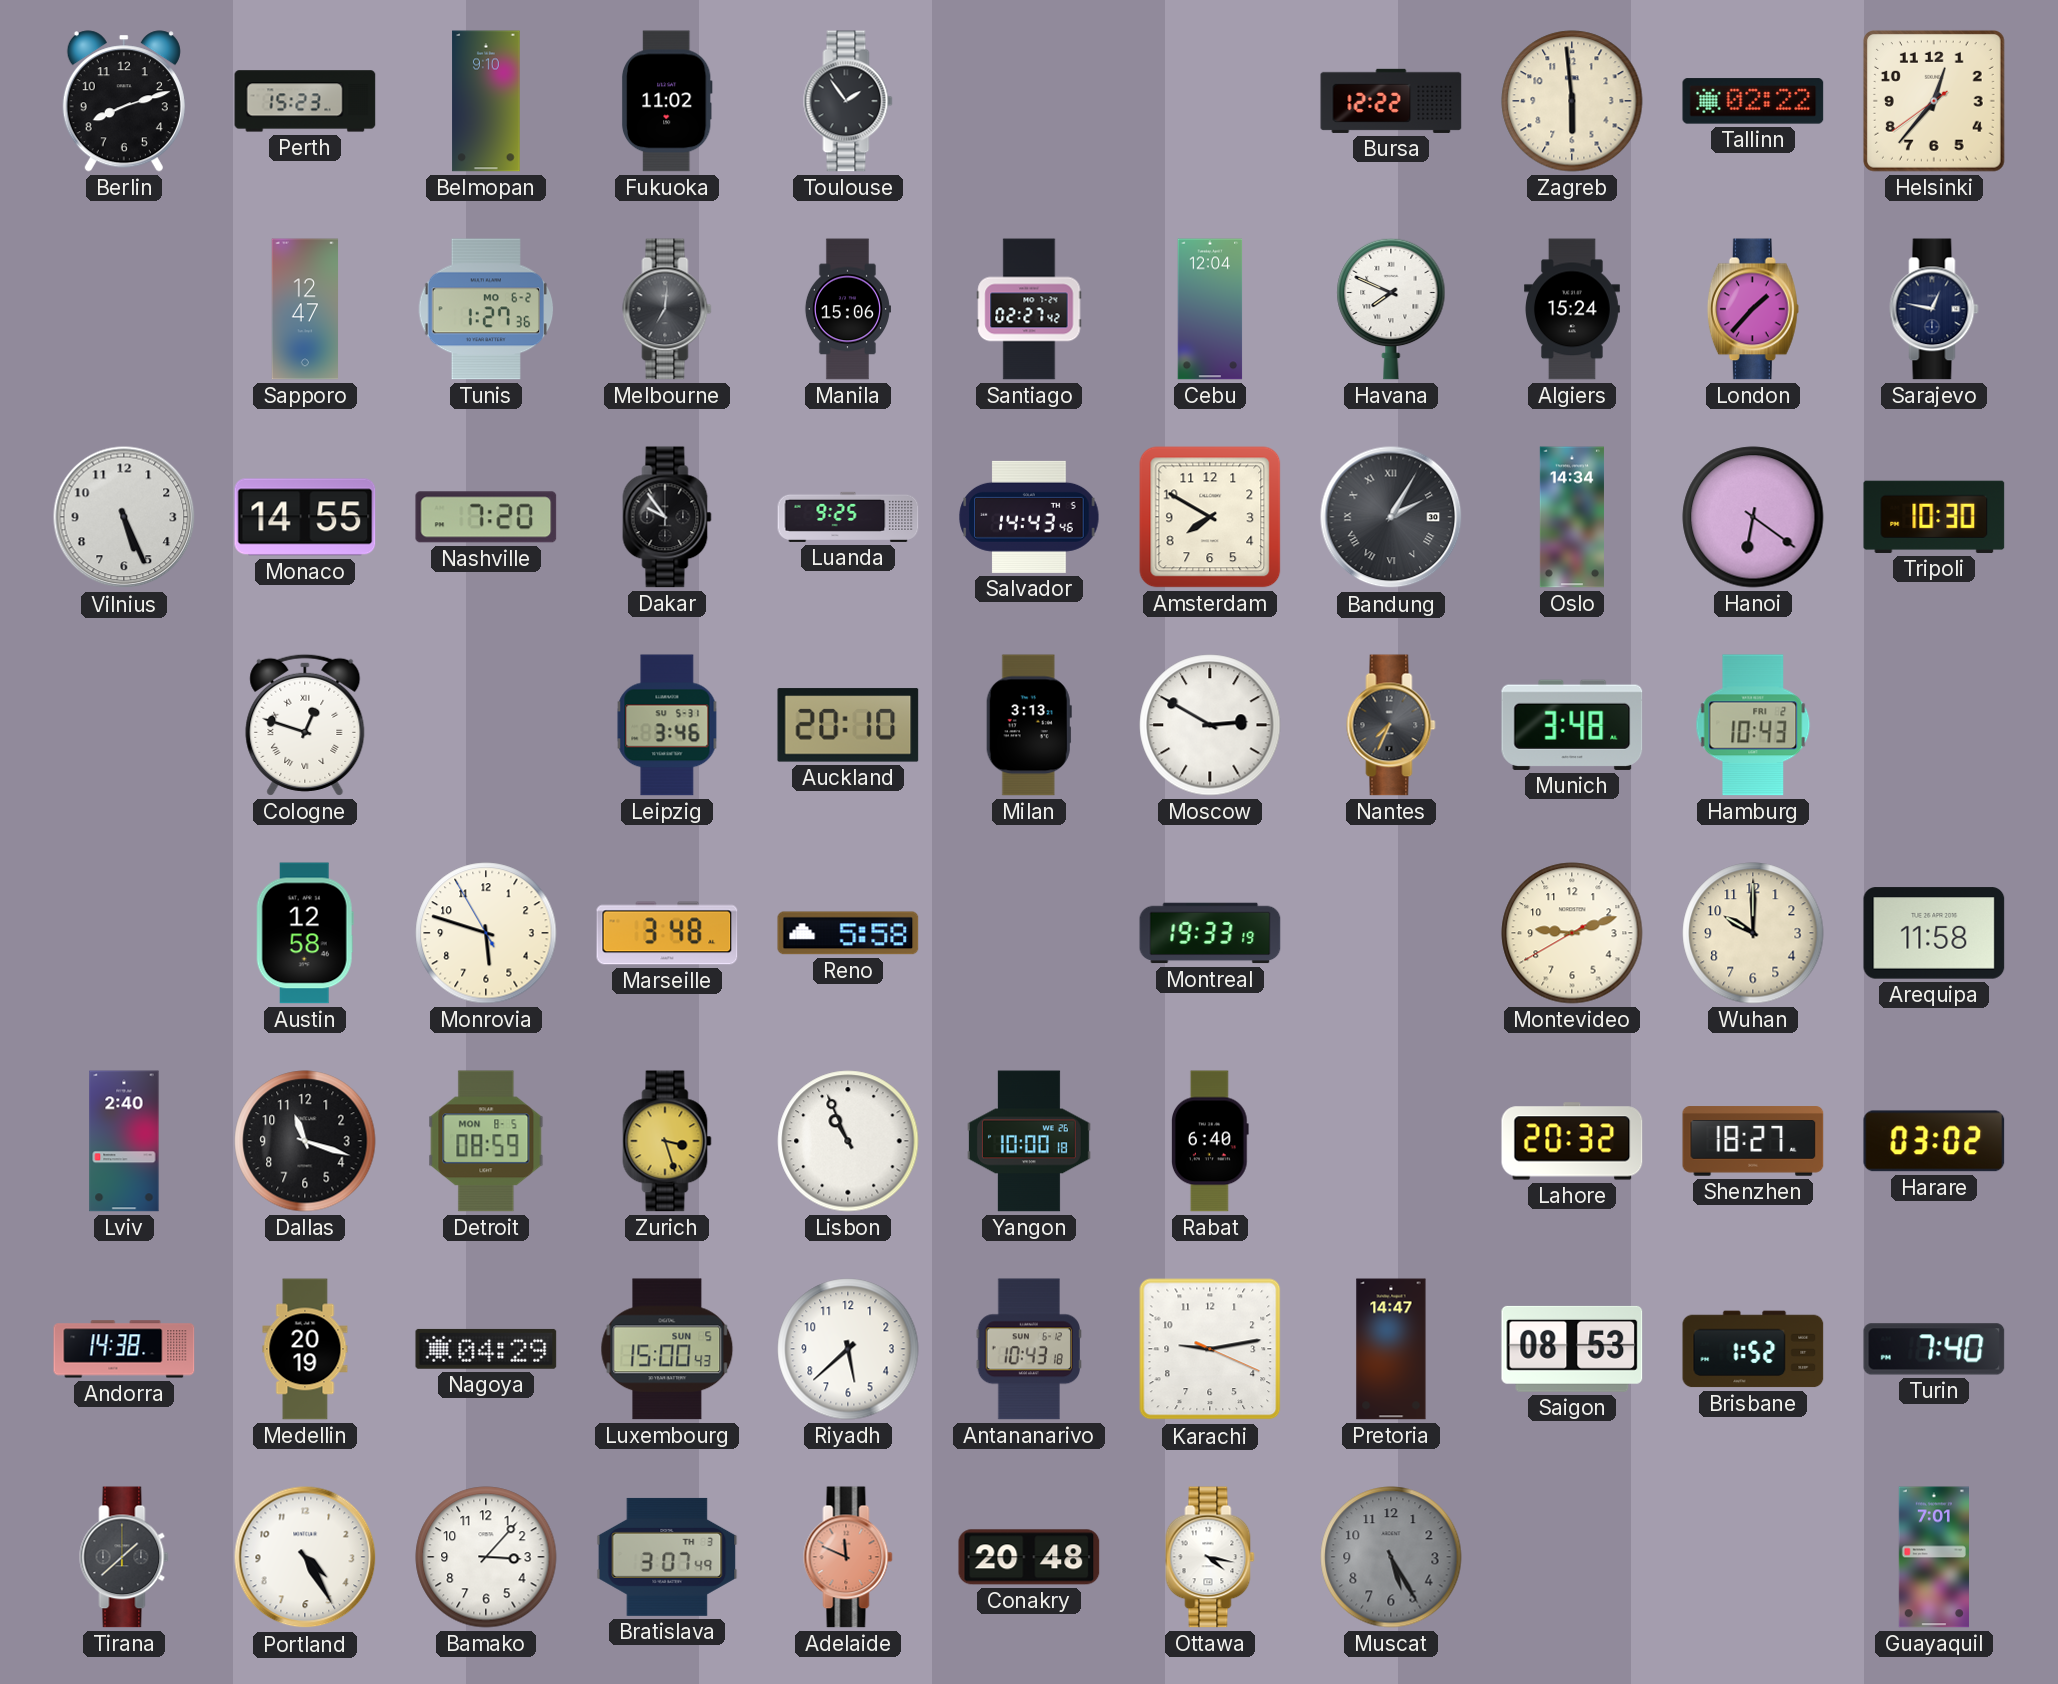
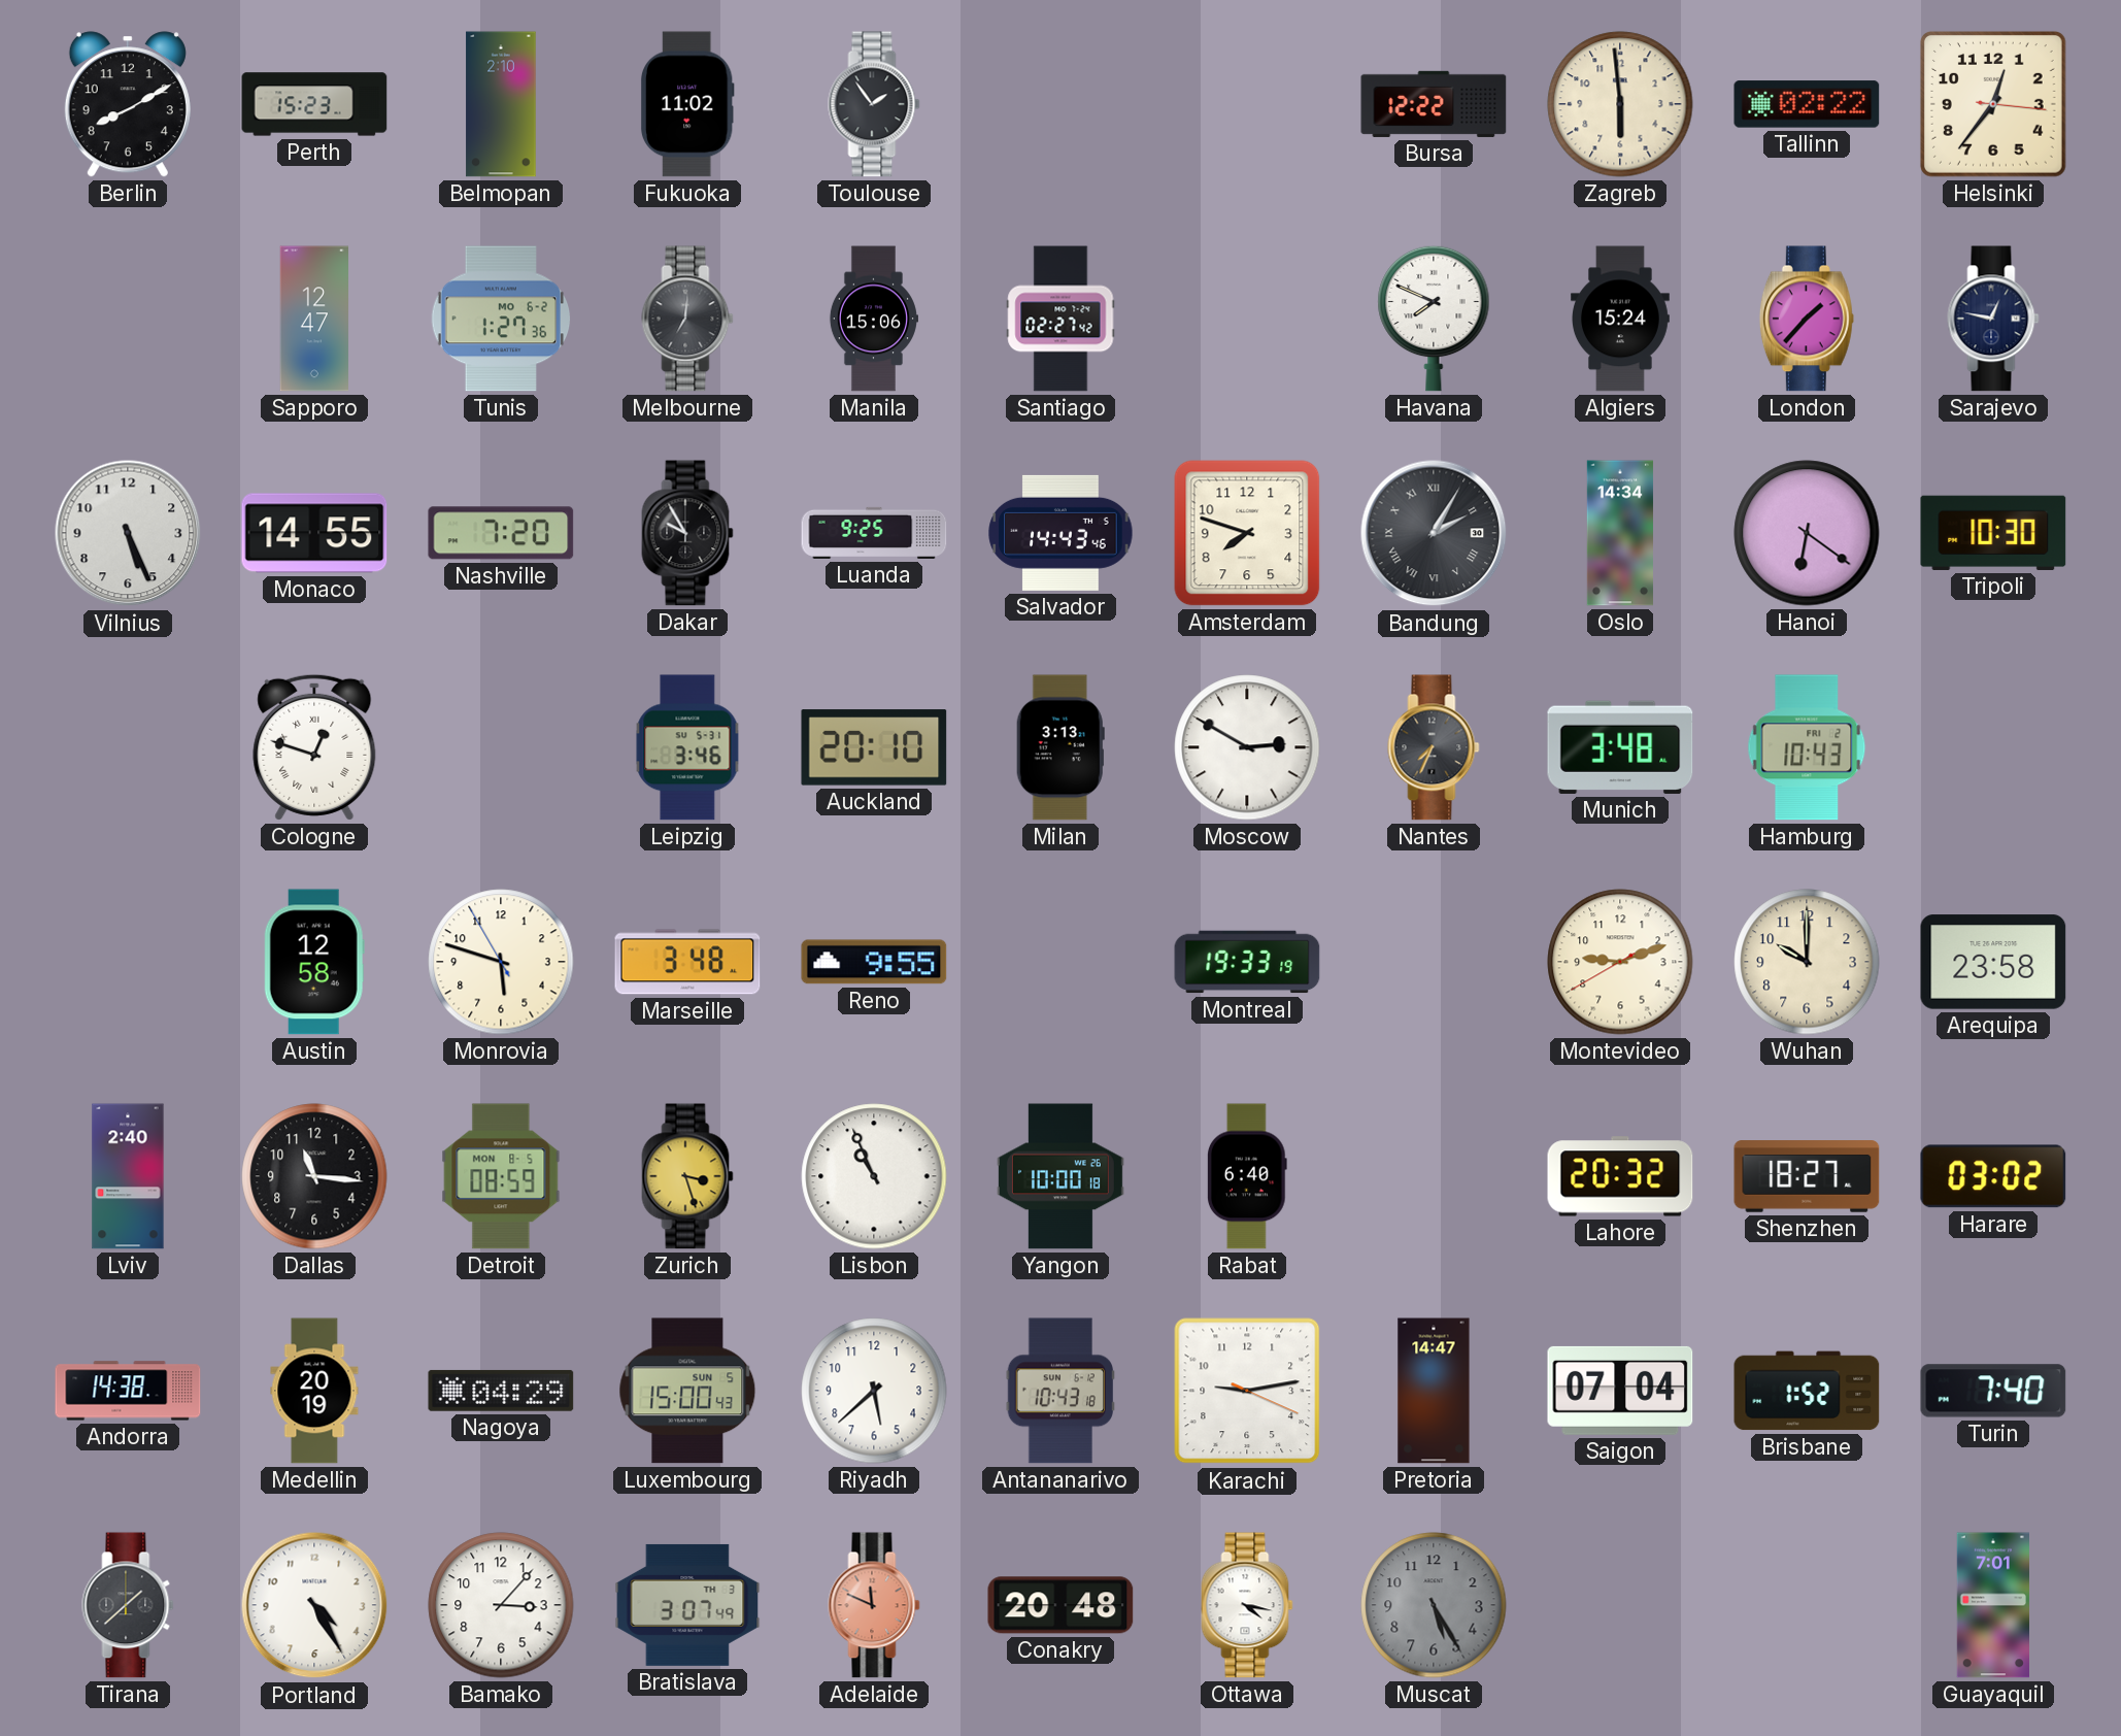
Berlin: 8:12 -> 8:10 (128, 104)
Belmopan: 9:10 -> 2:10 (501, 104)
Helsinki: 12:36:39 -> 12:36:16 (1993, 104)
Cebu: 12:04 -> none (1210, 309)
Dakar: 9:54 -> 9:55 (687, 533)
Amsterdam: 7:50 -> 7:48 (1247, 533)
Reno: 5:58 -> 9:55 (874, 962)
Arequipa: 11:58 -> 23:58 (1993, 962)
Dallas: 11:18 -> 11:16 (314, 1176)
Saigon: 08:53 -> 07:04 (1620, 1391)
